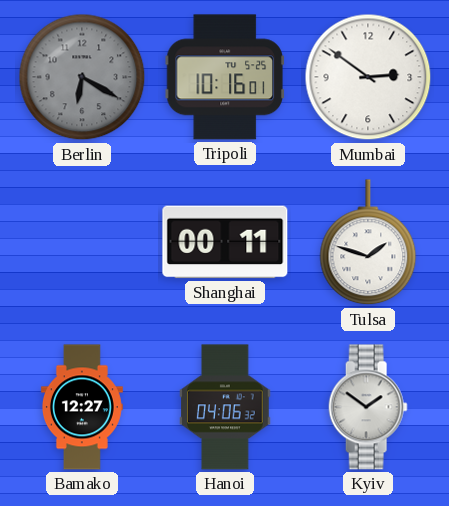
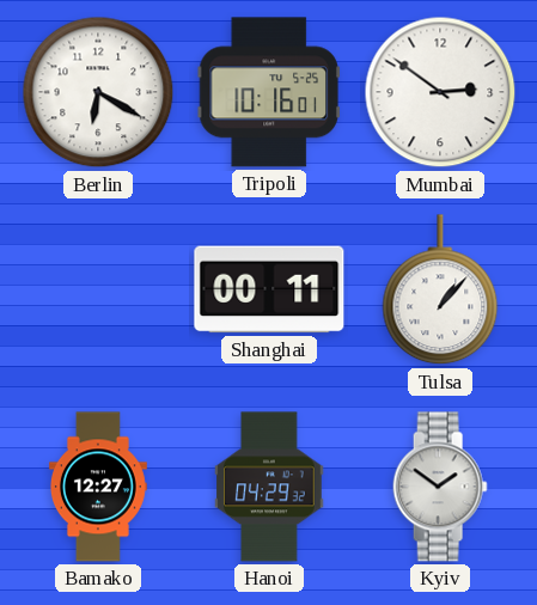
Berlin dial: grey -> white (98, 92)
Tulsa: 1:48 -> 1:07 (440, 291)
Hanoi: 04:06 -> 04:29 (269, 487)
